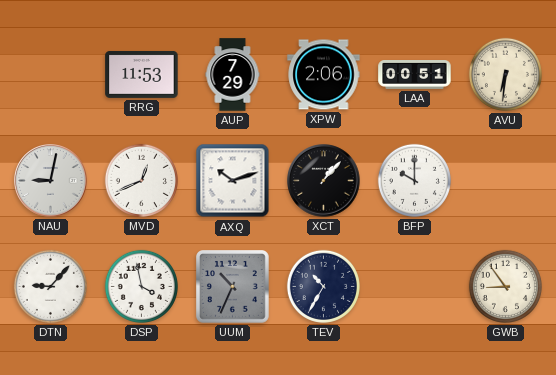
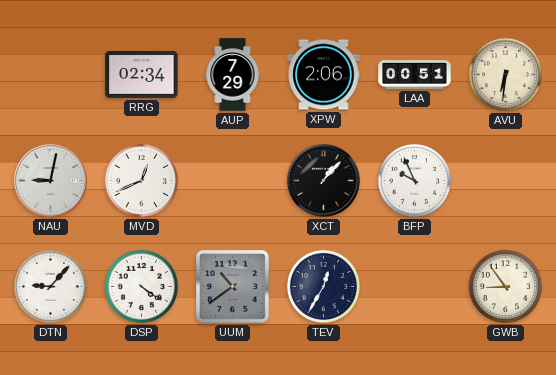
RRG: 11:53 -> 02:34 (142, 74)
AXQ: 10:12 -> none (233, 181)
BFP: 10:00 -> 9:56 (414, 180)
DSP: 3:58 -> 4:21 (141, 286)
UUM: 10:34 -> 10:39 (233, 287)
TEV: 10:35 -> 12:35 (323, 286)
